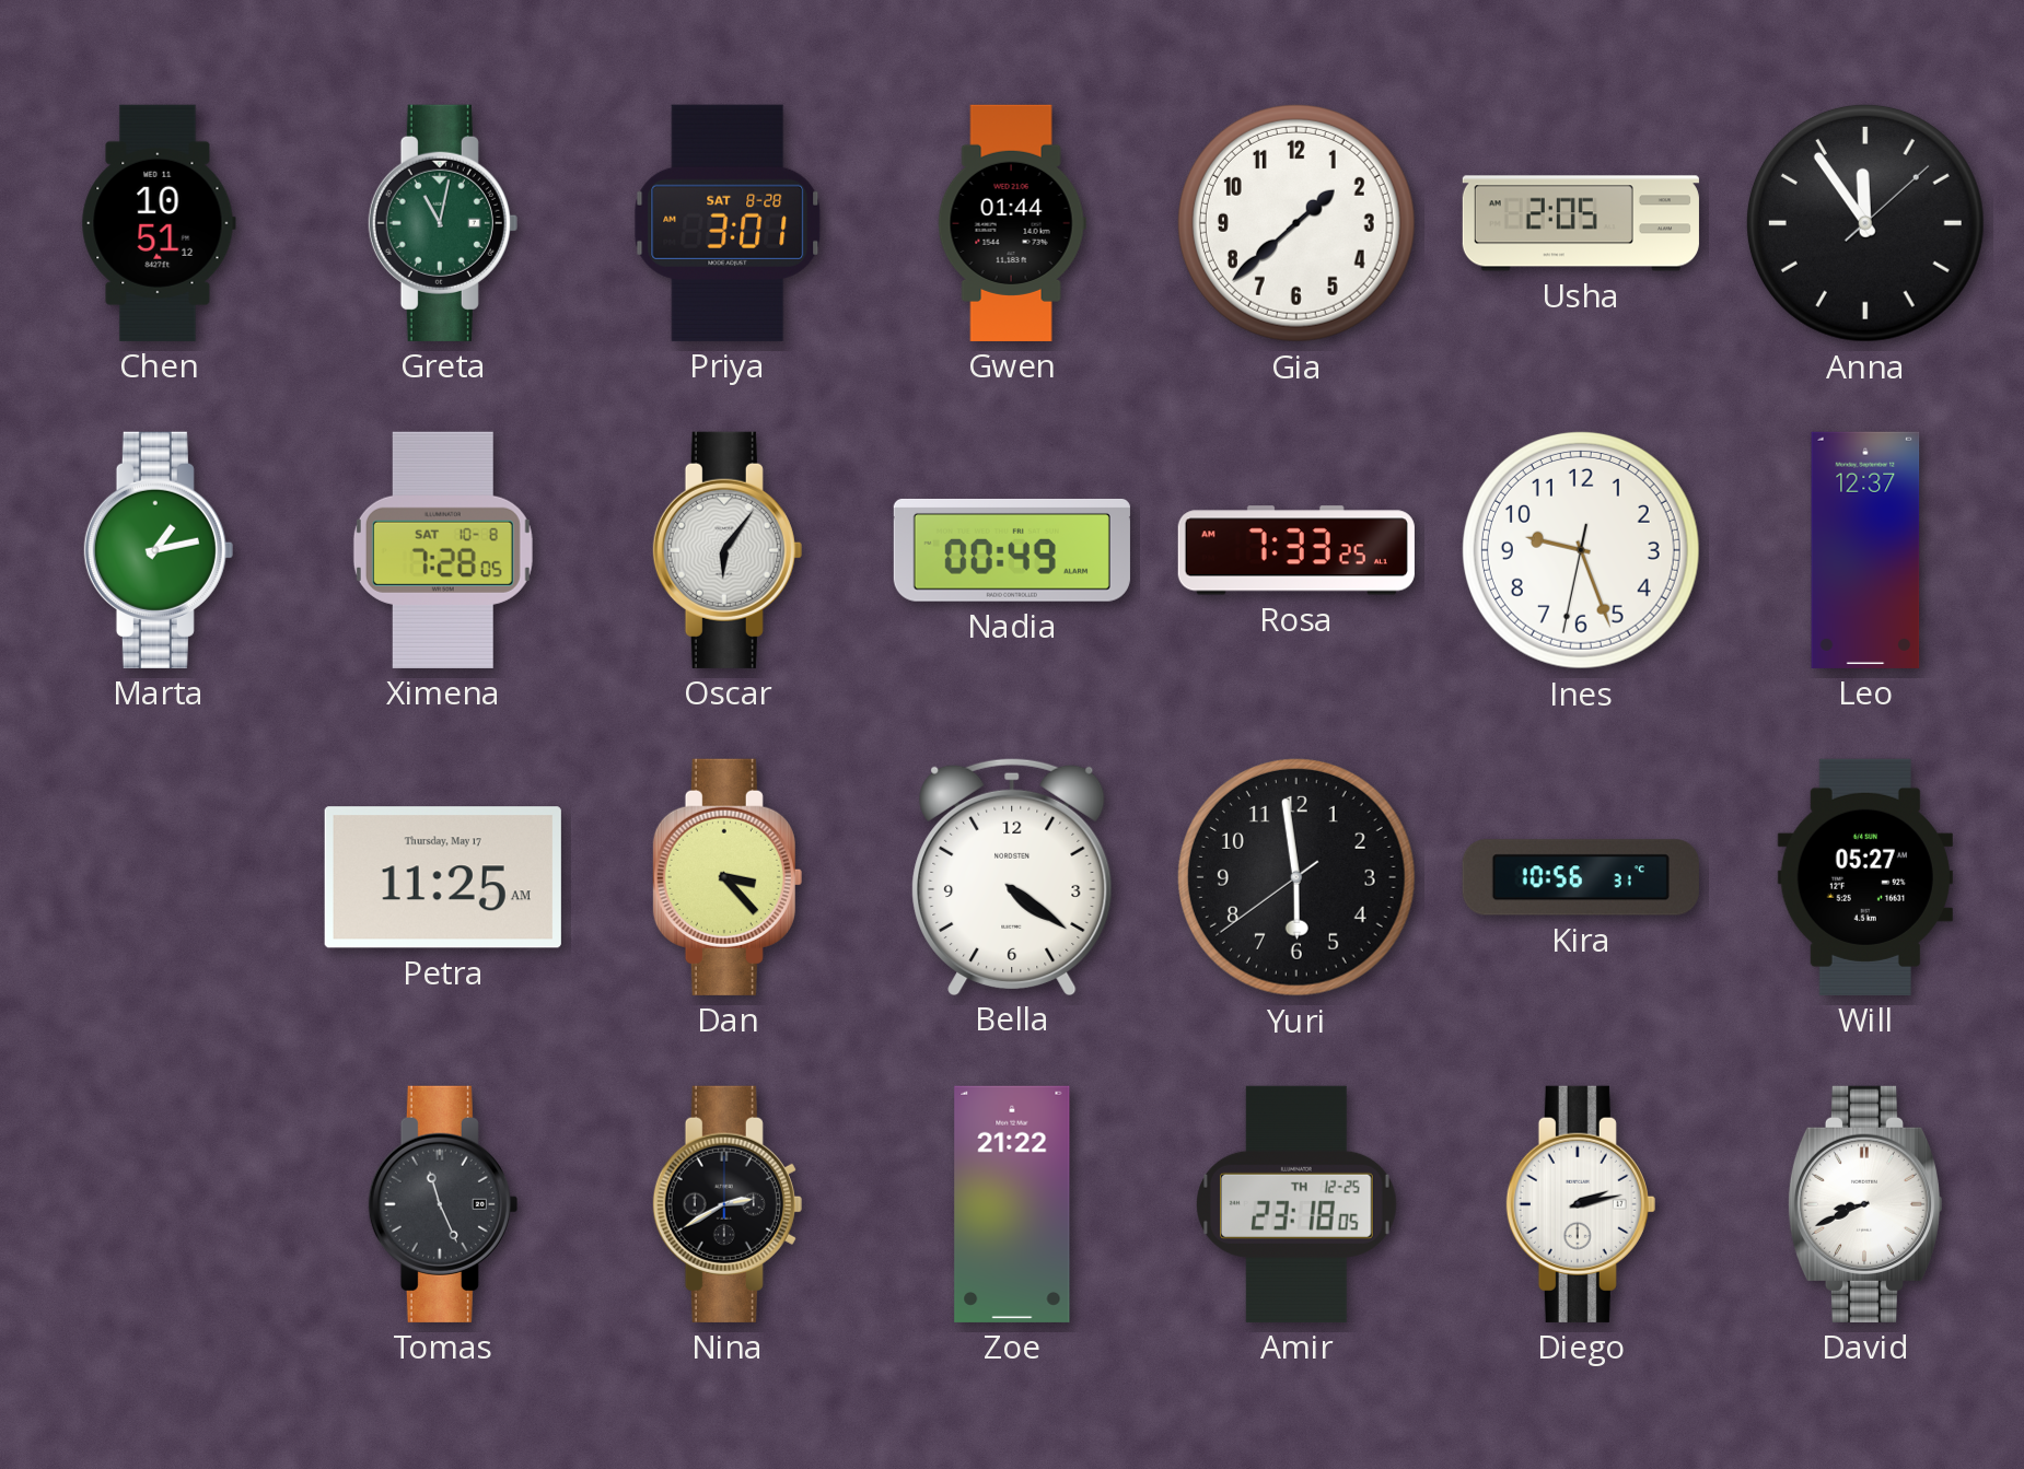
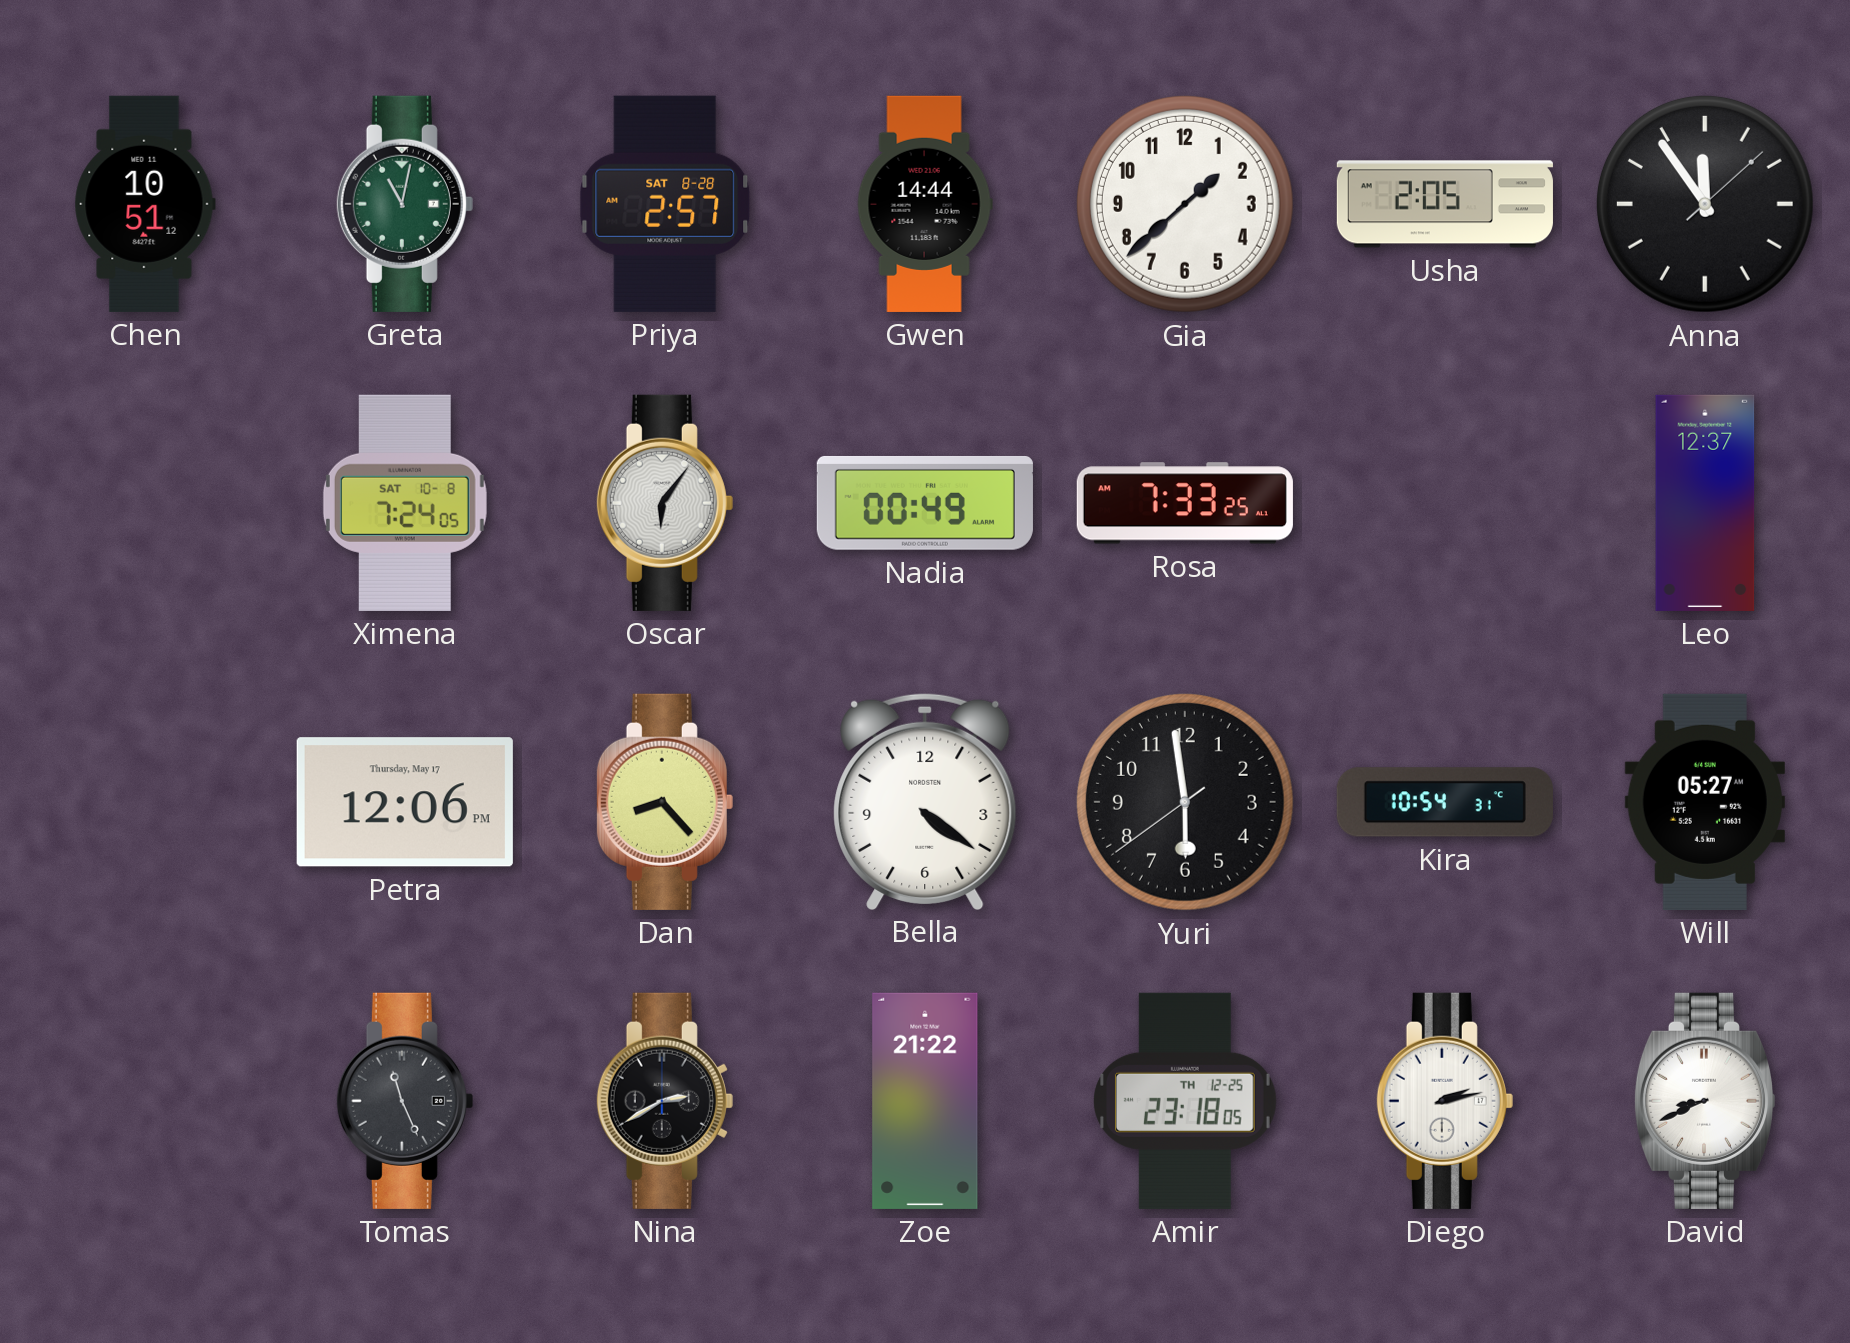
Priya: 3:01 -> 2:57 (665, 204)
Gwen: 01:44 -> 14:44 (925, 204)
Marta: 1:13 -> none (159, 550)
Ximena: 7:28 -> 7:24 (405, 503)
Ines: 9:26 -> none (1581, 550)
Petra: 11:25 -> 12:06 (405, 802)
Dan: 3:23 -> 8:23 (665, 802)
Kira: 10:56 -> 10:54 (1445, 802)
